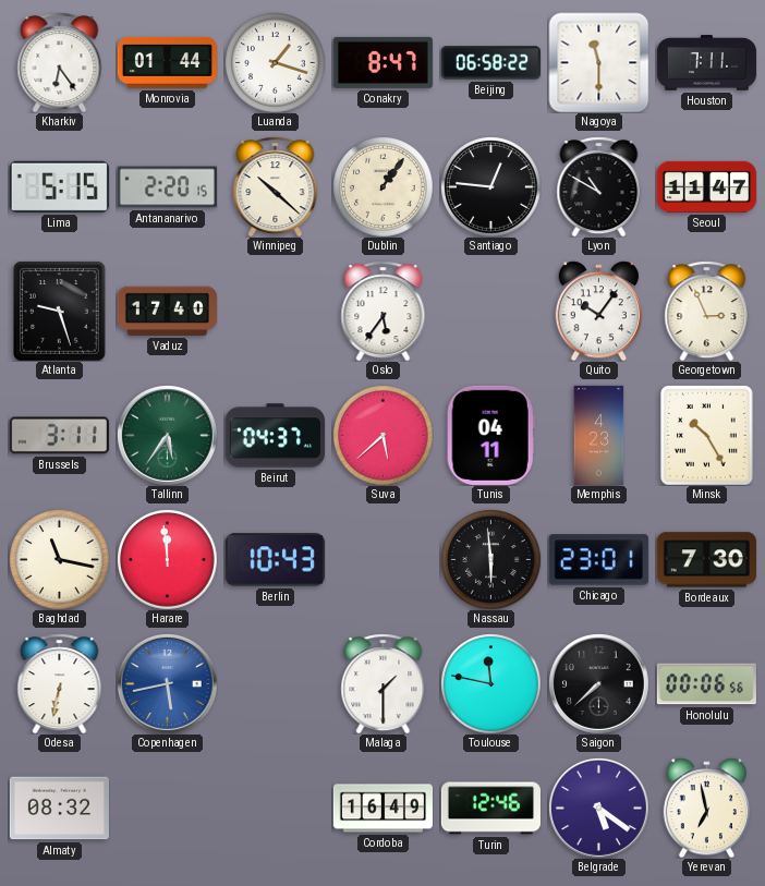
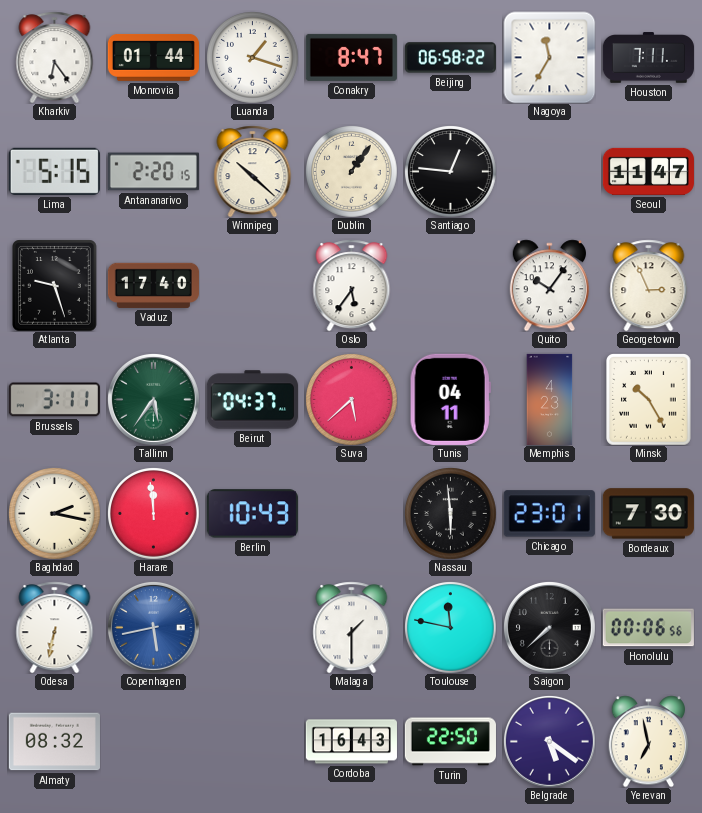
Nagoya: 11:30 -> 11:35 (549, 57)
Lyon: 10:50 -> none (599, 186)
Baghdad: 11:17 -> 2:17 (55, 514)
Cordoba: 16:49 -> 16:43 (351, 742)
Turin: 12:46 -> 22:50 (450, 742)
